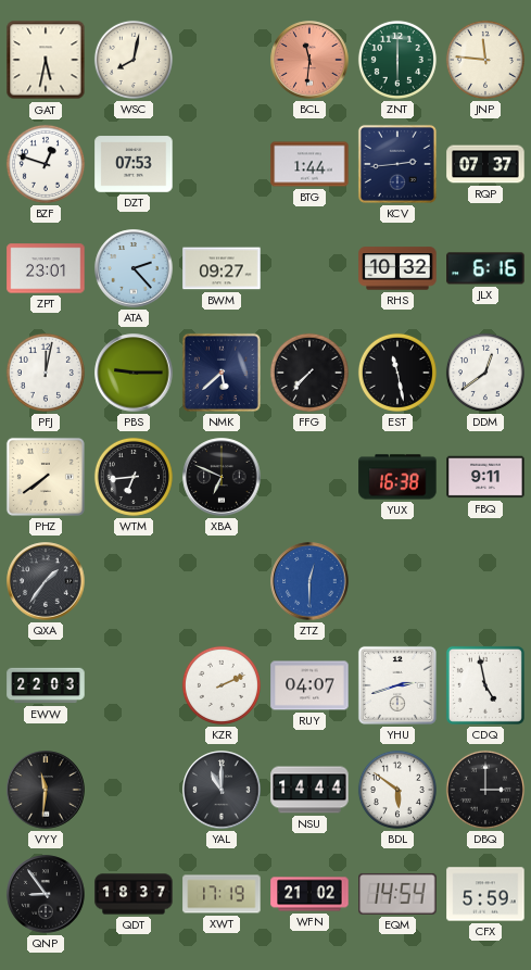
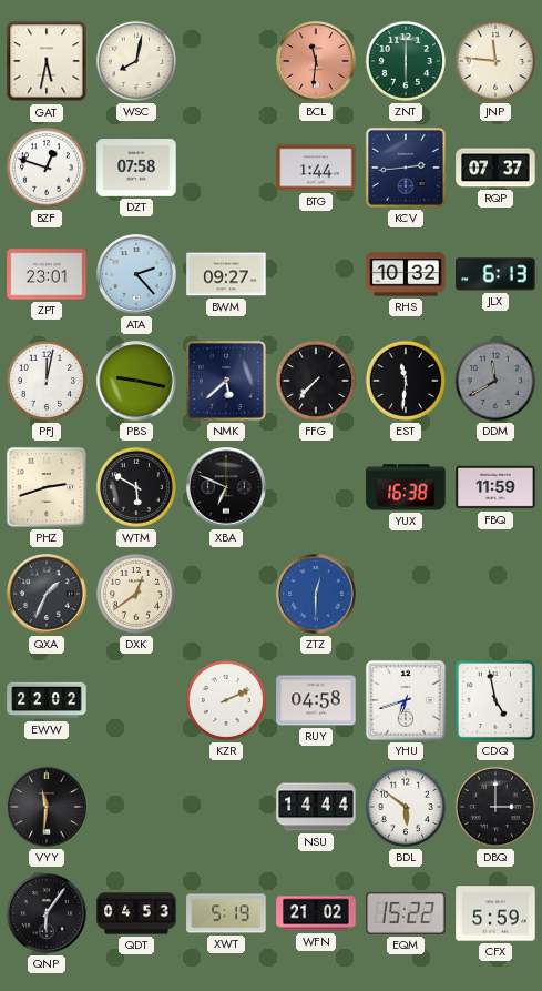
DZT: 07:53 -> 07:58 (136, 168)
JLX: 6:16 -> 6:13 (495, 274)
PBS: 9:15 -> 9:17 (136, 381)
EST: 11:28 -> 11:31 (406, 381)
DDM: 12:39 -> 11:40 (495, 381)
DDM dial: white -> grey (495, 381)
PHZ: 7:39 -> 2:42 (47, 487)
WTM: 6:44 -> 5:50 (136, 487)
FBQ: 9:11 -> 11:59 (495, 487)
QXA: 1:36 -> 1:34 (47, 594)
DXK: none -> 12:39 (136, 594)
EWW: 22:03 -> 22:02 (47, 700)
RUY: 04:07 -> 04:58 (316, 700)
YHU: 2:42 -> 6:42 (406, 700)
YAL: 11:00 -> none (222, 790)
QNP: 8:54 -> 6:06 (47, 913)
QDT: 18:37 -> 04:53 (136, 913)
XWT: 17:19 -> 5:19 (226, 913)
EQM: 14:54 -> 15:22 (406, 913)
